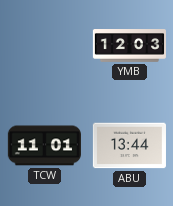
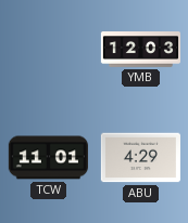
ABU: 13:44 -> 4:29 (140, 158)
